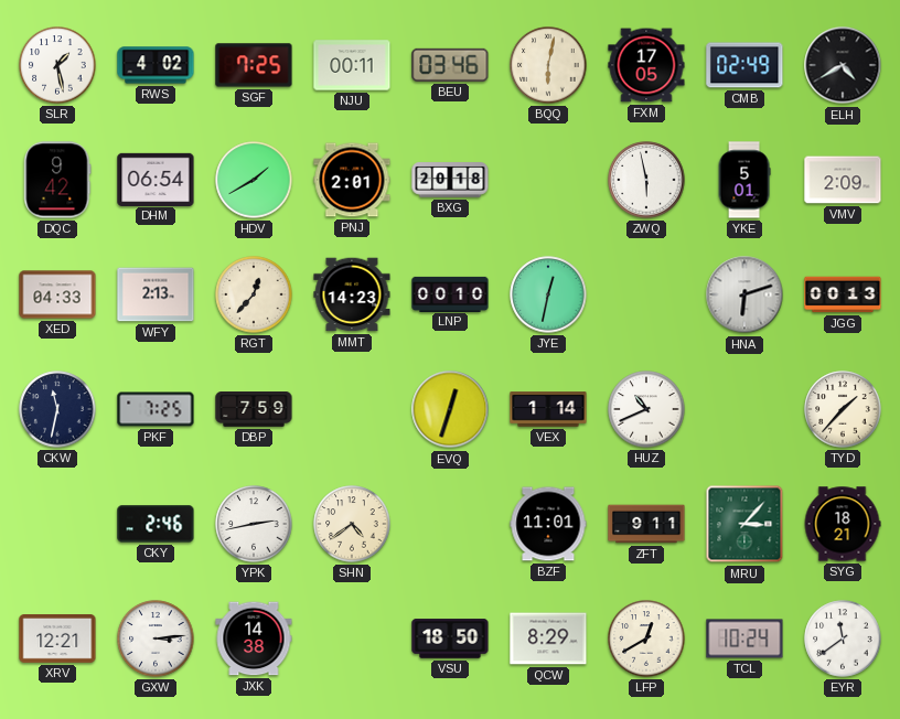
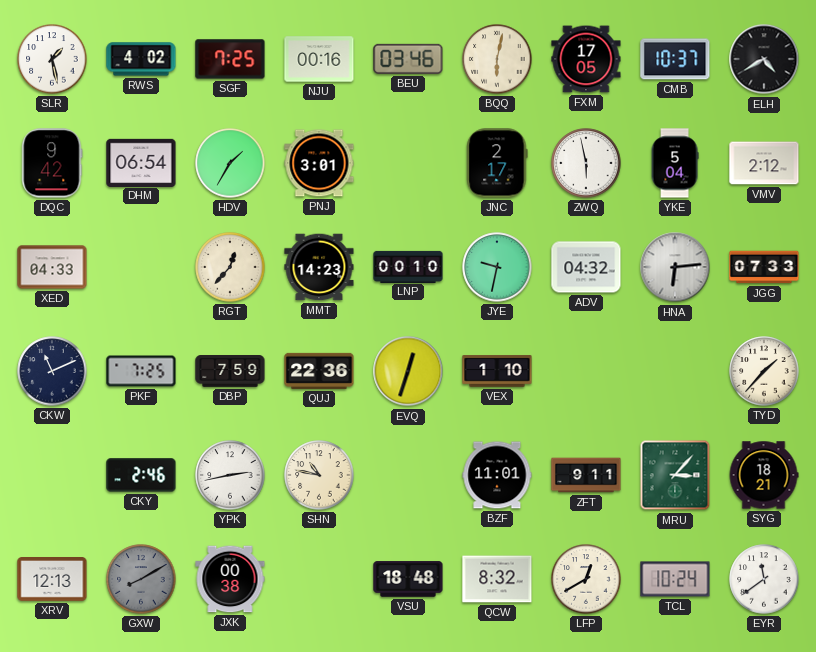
NJU: 00:11 -> 00:16 (319, 59)
CMB: 02:49 -> 10:37 (675, 59)
HDV: 1:40 -> 1:35 (230, 163)
PNJ: 2:01 -> 3:01 (319, 163)
BXG: 20:18 -> none (450, 180)
JNC: none -> 2:17 (497, 163)
YKE: 5:01 -> 5:04 (675, 163)
VMV: 2:09 -> 2:12 (764, 163)
WFY: 2:13 -> none (156, 294)
JYE: 12:32 -> 9:32 (497, 267)
ADV: none -> 04:32 (586, 267)
HNA: 6:12 -> 6:14 (675, 267)
JGG: 00:13 -> 07:33 (764, 267)
CKW: 11:32 -> 11:11 (52, 371)
QUJ: none -> 22:36 (319, 371)
VEX: 1:14 -> 1:10 (497, 371)
HUZ: 10:41 -> none (646, 409)
SHN: 4:39 -> 10:47 (319, 475)
XRV: 12:21 -> 12:13 (52, 580)
GXW: 3:14 -> 8:10 (141, 579)
GXW dial: white -> grey (141, 579)
JXK: 14:38 -> 00:38 (230, 579)
VSU: 18:50 -> 18:48 (408, 579)
QCW: 8:29 -> 8:32 (497, 579)
